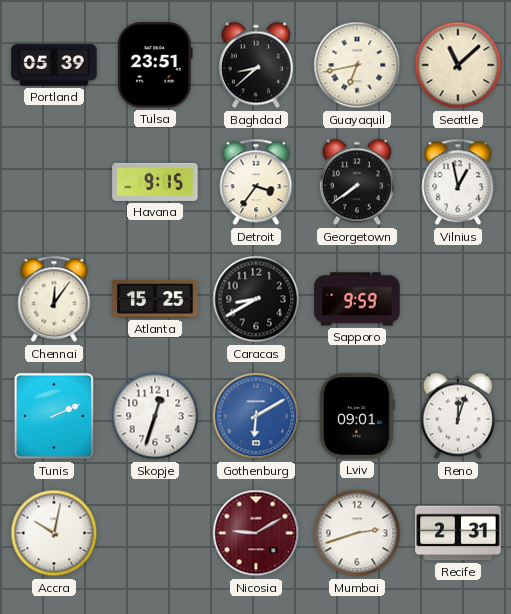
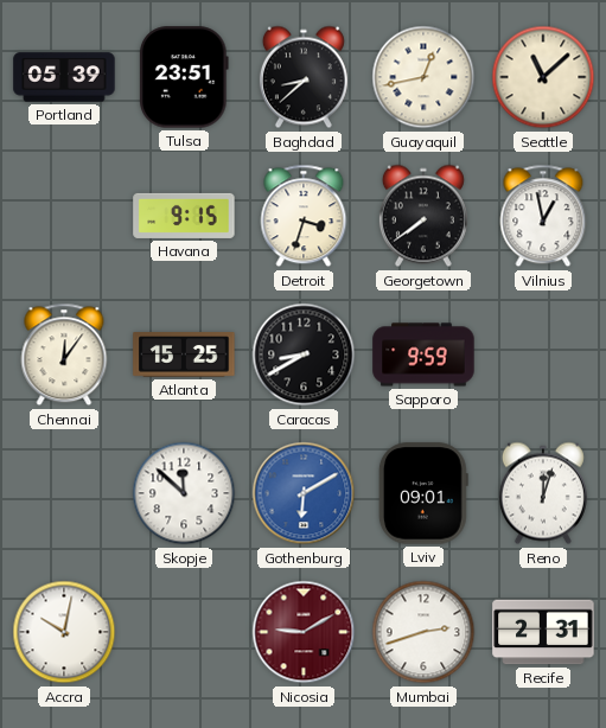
Guayaquil: 6:43 -> 12:43 (423, 77)
Detroit: 3:36 -> 3:33 (304, 216)
Tunis: 2:11 -> none (54, 416)
Skopje: 12:33 -> 11:52 (184, 493)
